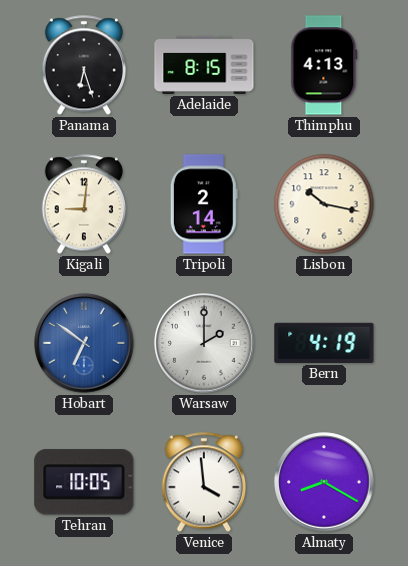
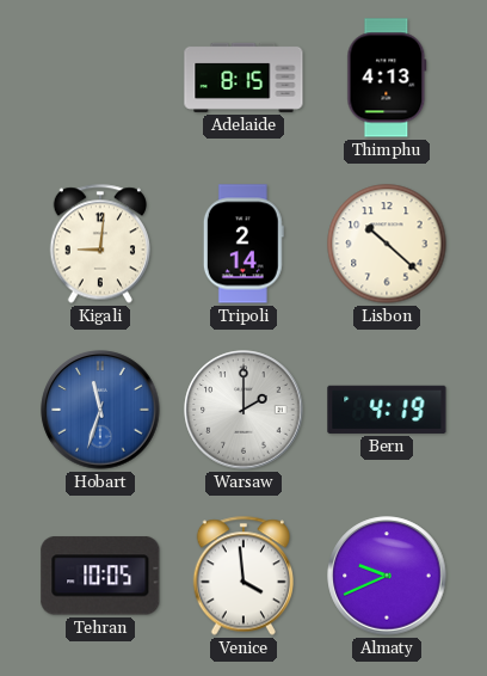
Panama: 6:27 -> none (83, 65)
Lisbon: 10:17 -> 10:22 (387, 244)
Hobart: 6:51 -> 11:33 (100, 410)
Almaty: 8:20 -> 9:41 (387, 576)
